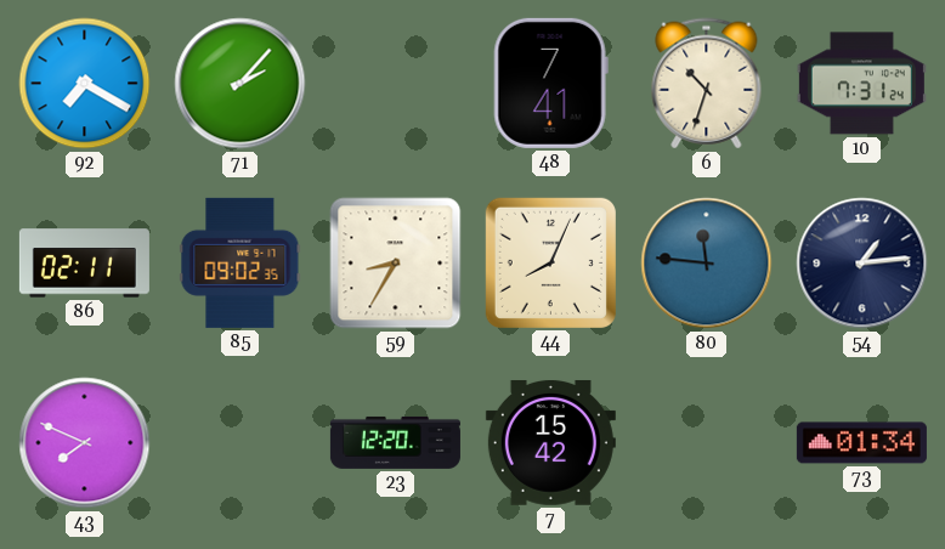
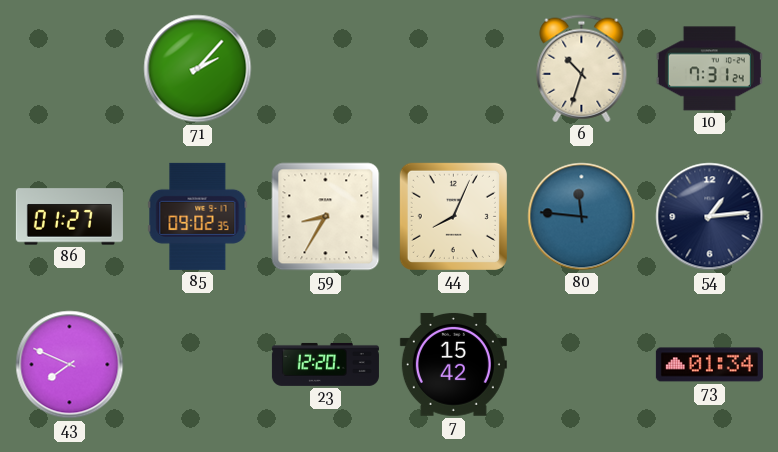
92: 7:20 -> none (85, 84)
48: 7:41 -> none (550, 83)
86: 02:11 -> 01:27 (69, 217)
